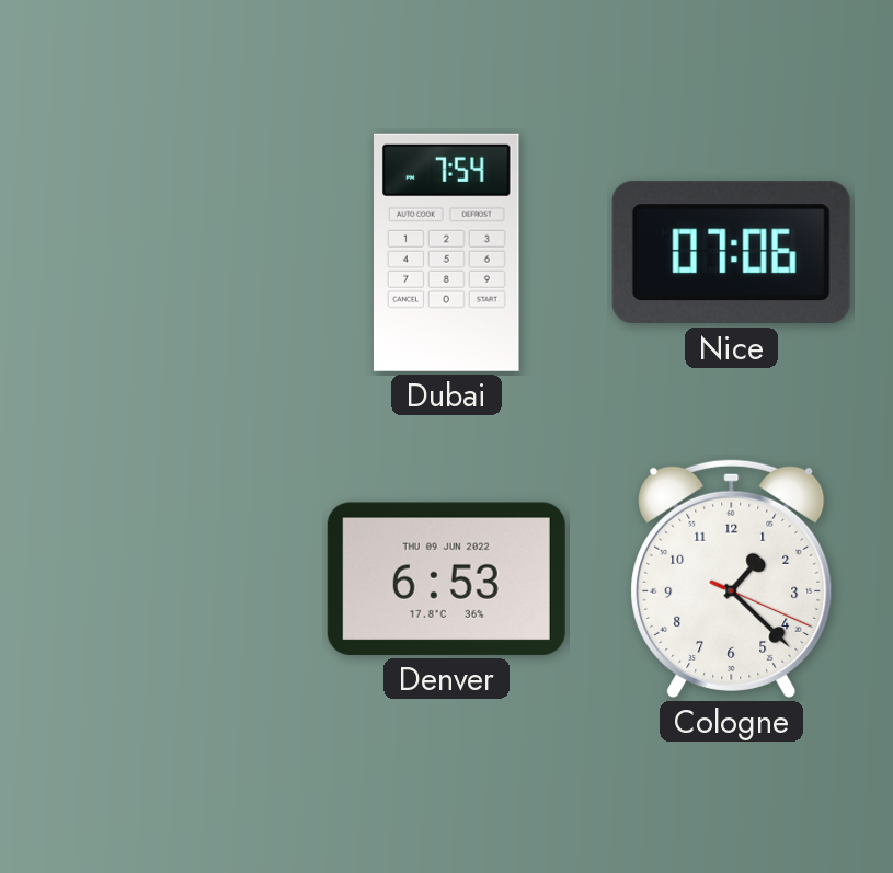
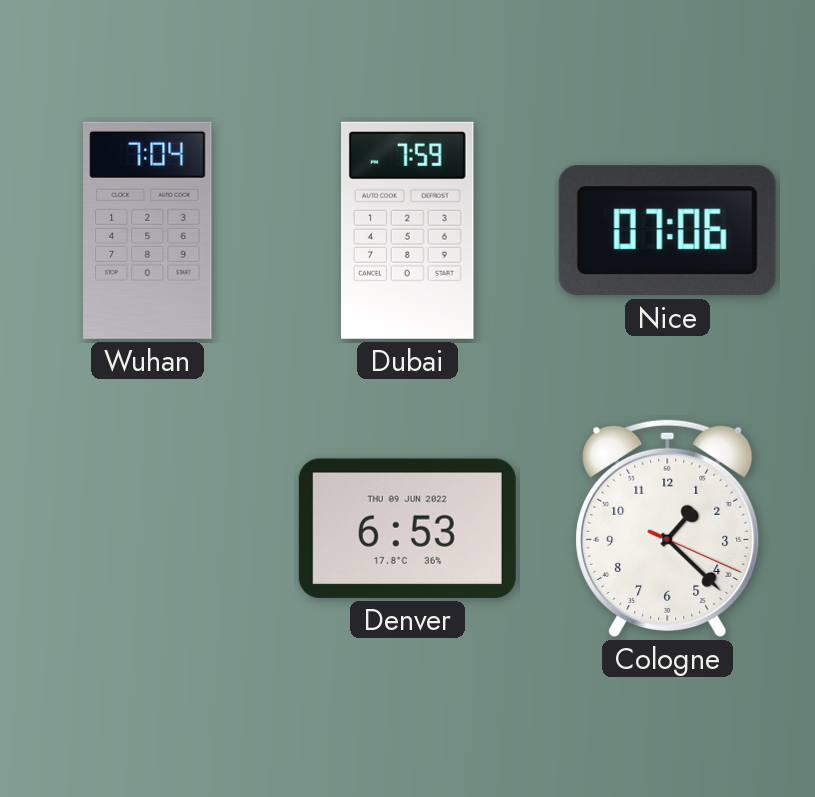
Wuhan: none -> 7:04 (148, 230)
Dubai: 7:54 -> 7:59 (408, 230)
